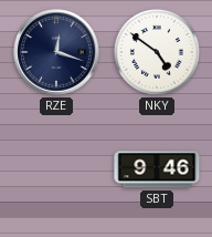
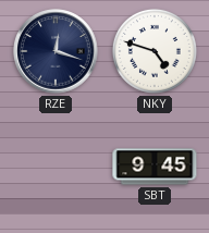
NKY: 4:51 -> 4:48 (155, 51)
SBT: 9:46 -> 9:45 (155, 167)
